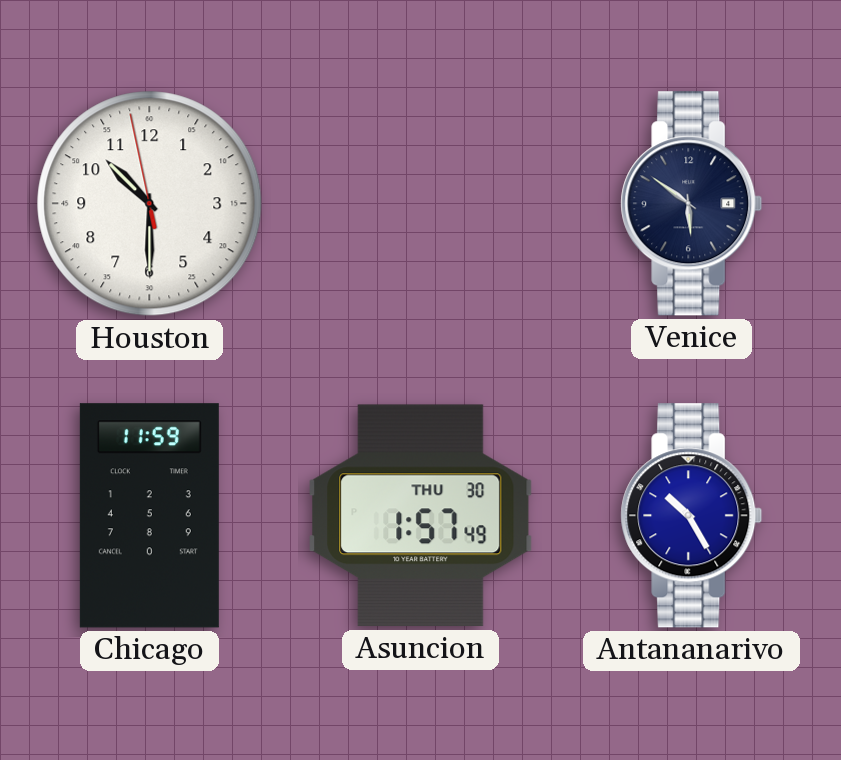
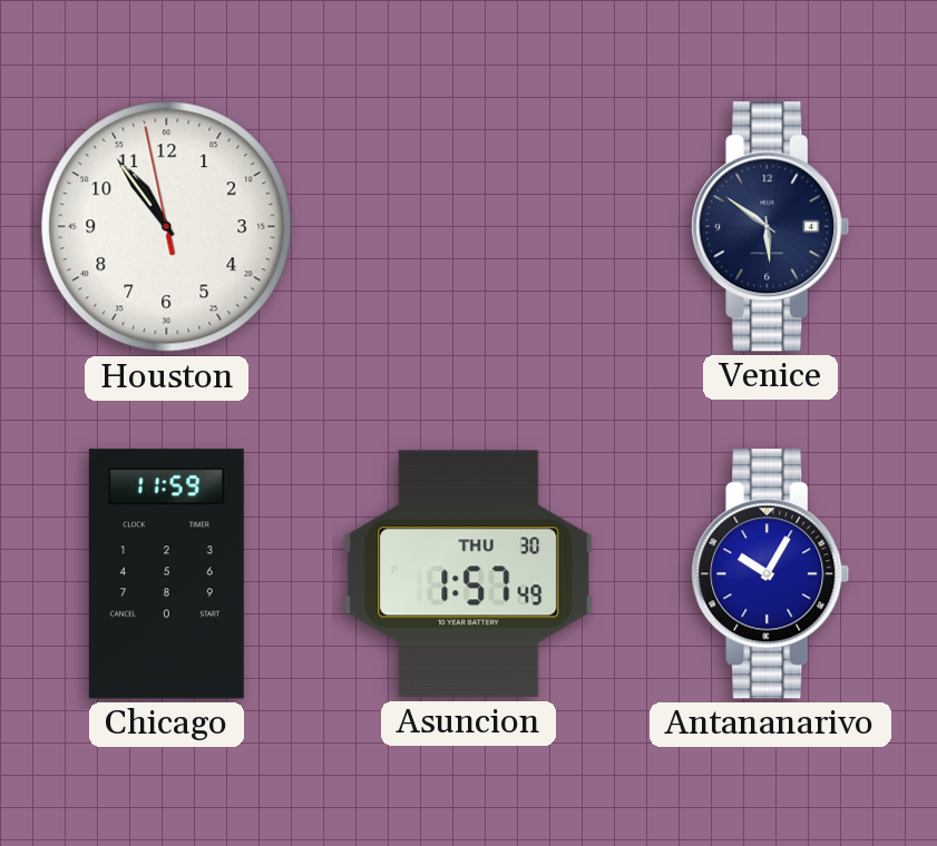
Houston: 10:29 -> 10:53 (167, 227)
Antananarivo: 10:25 -> 10:05 (771, 574)
